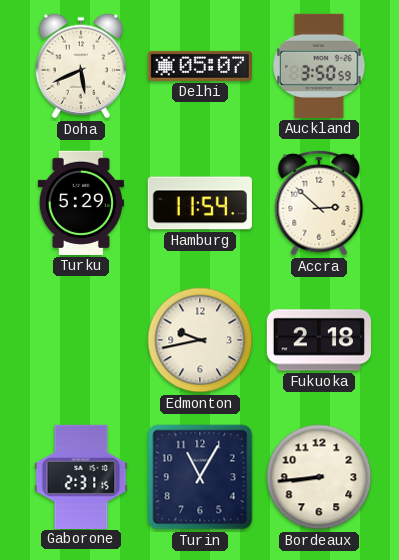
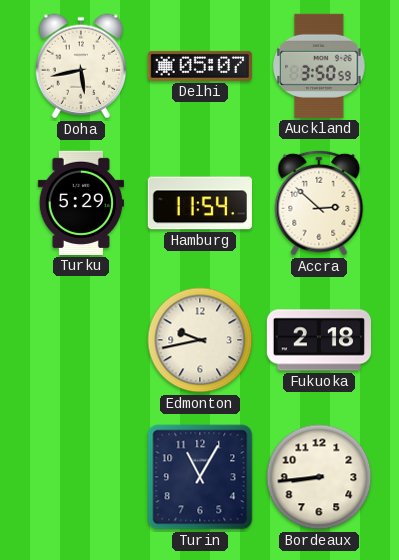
Doha: 5:41 -> 5:43 (80, 66)
Gaborone: 2:31 -> none (81, 476)
